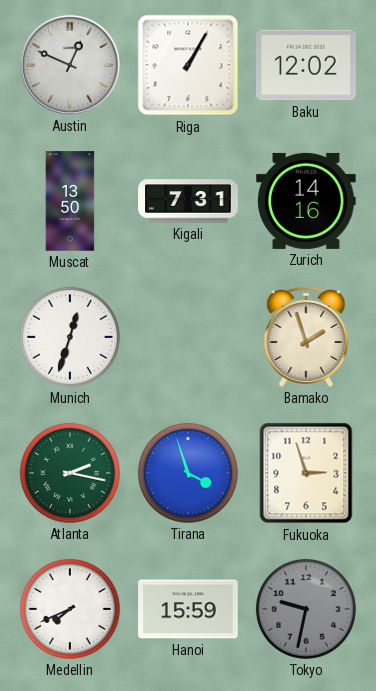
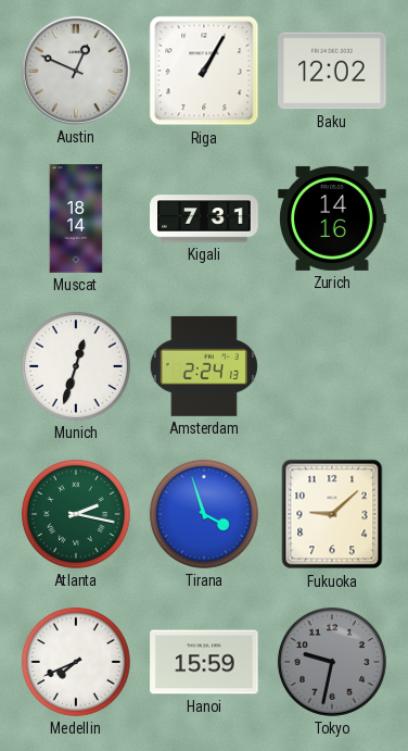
Muscat: 13:50 -> 18:14 (76, 218)
Amsterdam: none -> 2:24 (204, 366)
Bamako: 1:57 -> none (306, 337)
Fukuoka: 2:57 -> 9:08 (332, 514)
